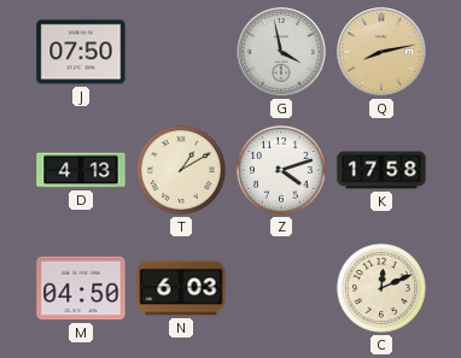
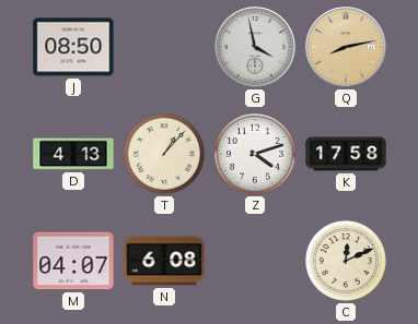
J: 07:50 -> 08:50 (73, 47)
T: 1:10 -> 1:07 (164, 154)
M: 04:50 -> 04:07 (73, 261)
N: 6:03 -> 6:08 (164, 261)
